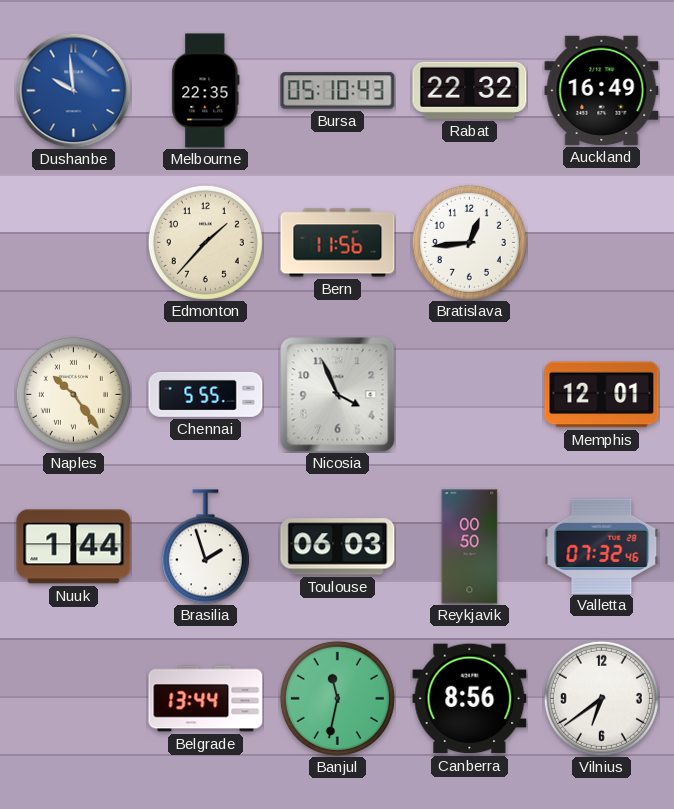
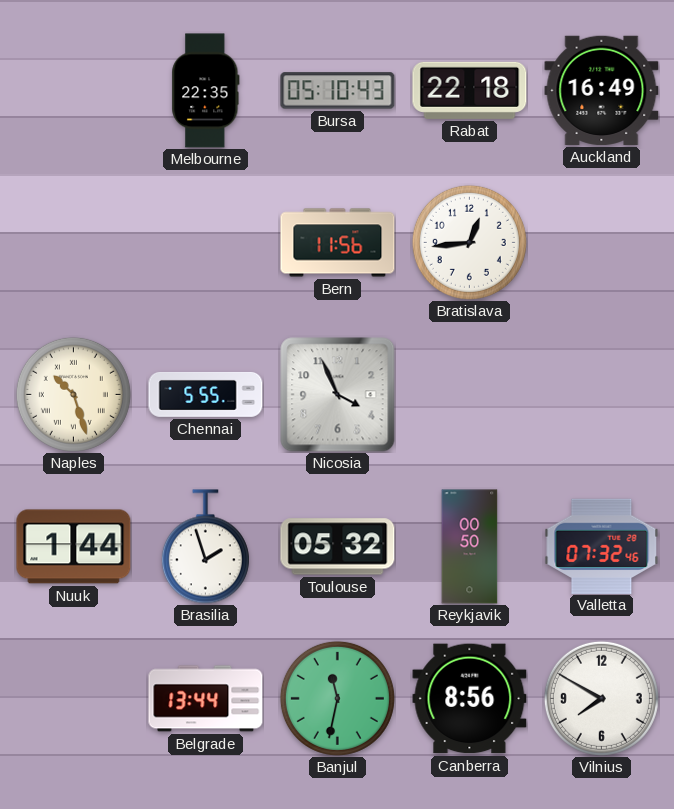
Dushanbe: 9:59 -> none (73, 90)
Rabat: 22:32 -> 22:18 (470, 90)
Edmonton: 1:37 -> none (205, 242)
Naples: 10:24 -> 10:27 (73, 394)
Memphis: 12:01 -> none (602, 395)
Toulouse: 06:03 -> 05:32 (338, 547)
Vilnius: 6:39 -> 7:50 (601, 698)
